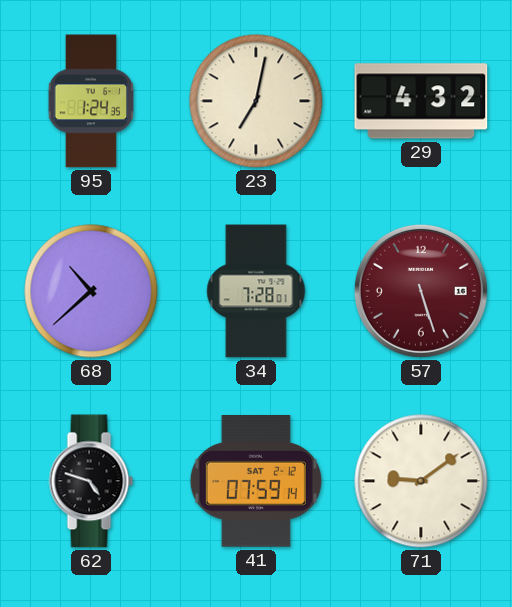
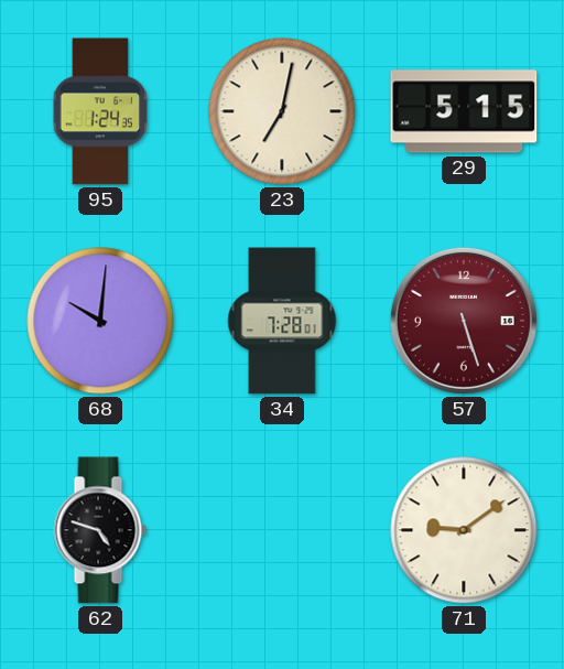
29: 4:32 -> 5:15 (464, 111)
68: 10:38 -> 10:01 (100, 321)
41: 07:59 -> none (256, 482)
